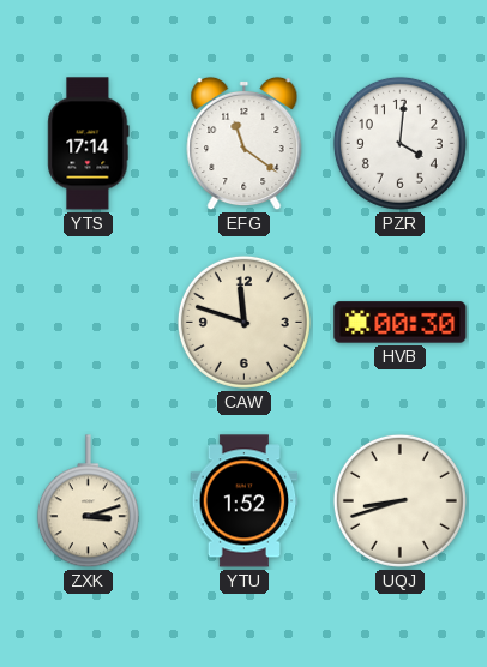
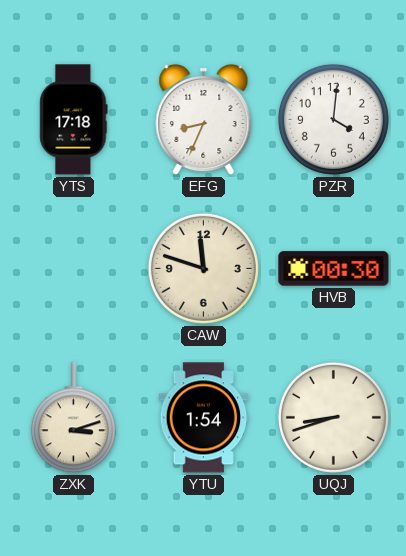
YTS: 17:14 -> 17:18 (74, 120)
EFG: 11:21 -> 8:34 (204, 120)
YTU: 1:52 -> 1:54 (204, 418)
